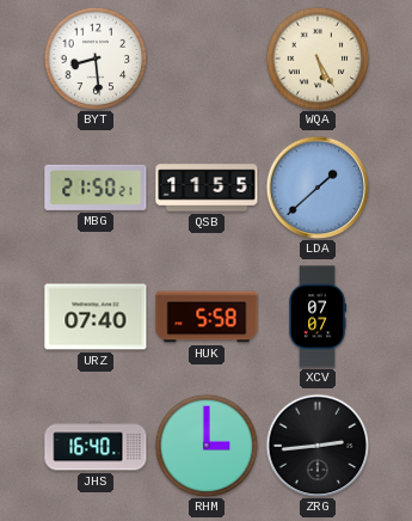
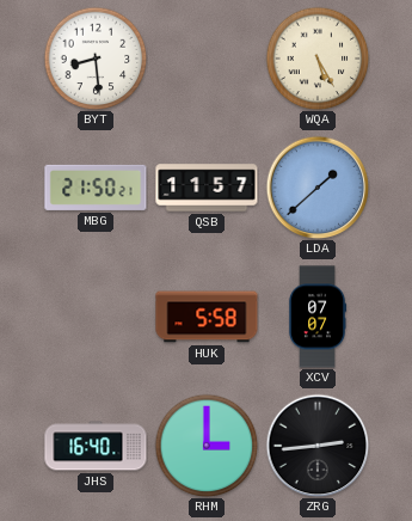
QSB: 11:55 -> 11:57 (207, 188)
URZ: 07:40 -> none (96, 317)
